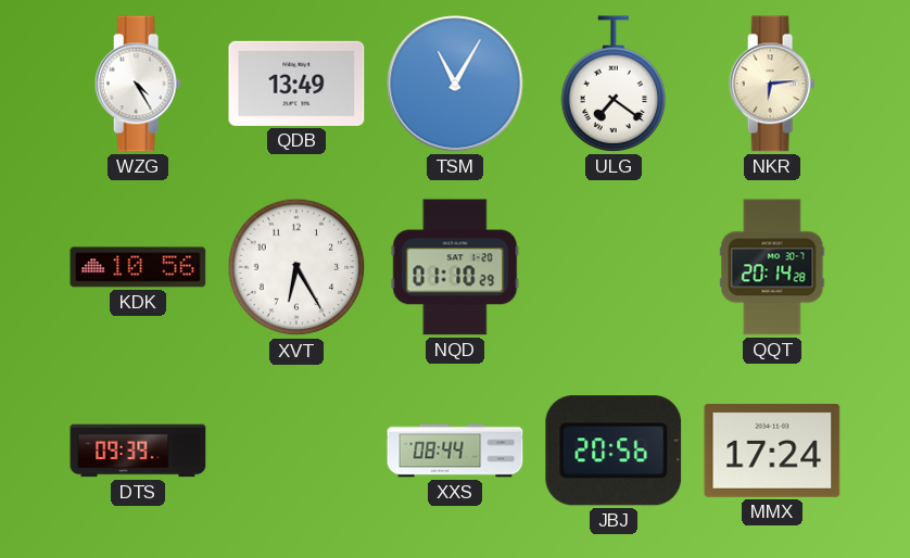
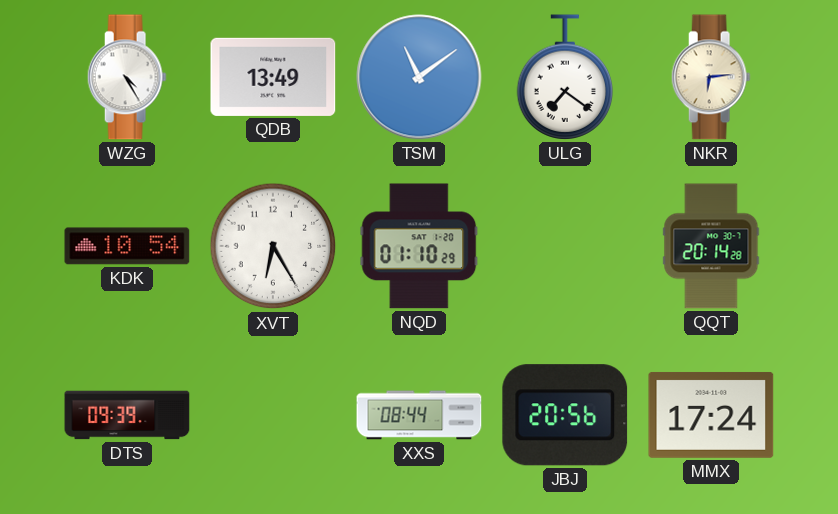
TSM: 11:05 -> 11:09 (419, 77)
KDK: 10:56 -> 10:54 (127, 246)
